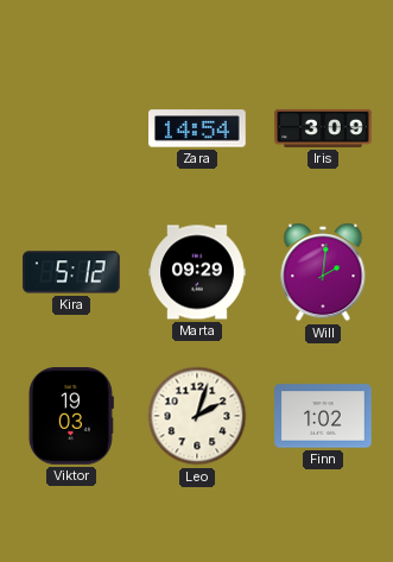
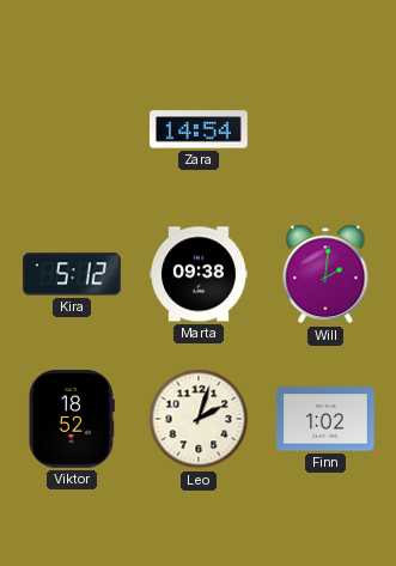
Iris: 3:09 -> none (323, 128)
Marta: 09:29 -> 09:38 (199, 274)
Viktor: 19:03 -> 18:52 (72, 419)
